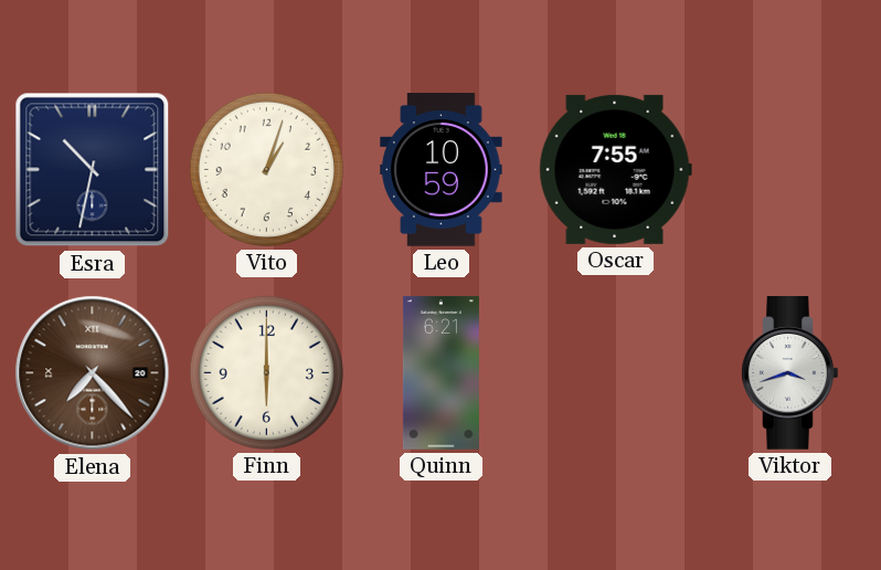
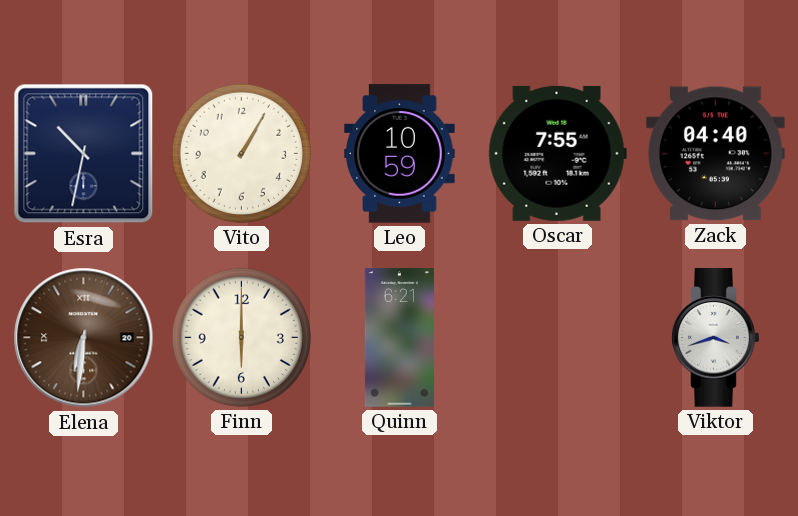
Vito: 1:03 -> 1:05 (241, 153)
Zack: none -> 04:40 (716, 154)
Elena: 7:23 -> 6:31 (84, 338)
